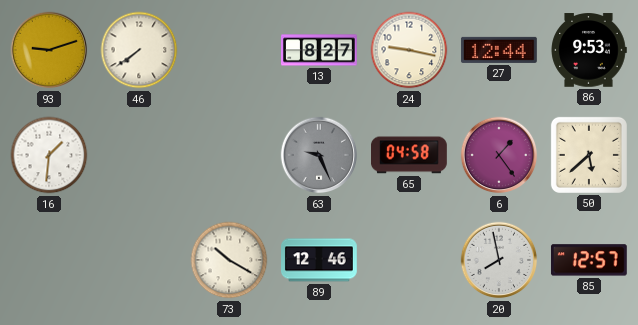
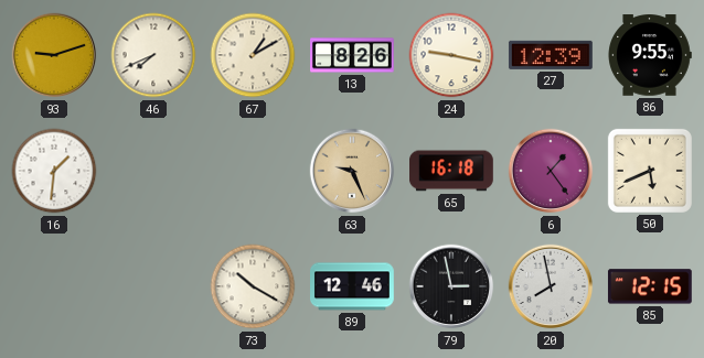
46: 7:39 -> 7:41 (153, 55)
67: none -> 1:10 (253, 55)
13: 8:27 -> 8:26 (353, 55)
27: 12:44 -> 12:39 (551, 55)
86: 9:53 -> 9:55 (650, 55)
63 dial: grey -> champagne (352, 171)
65: 04:58 -> 16:18 (452, 171)
50: 5:38 -> 5:41 (650, 171)
79: none -> 2:58 (451, 286)
85: 12:57 -> 12:15 (650, 286)
